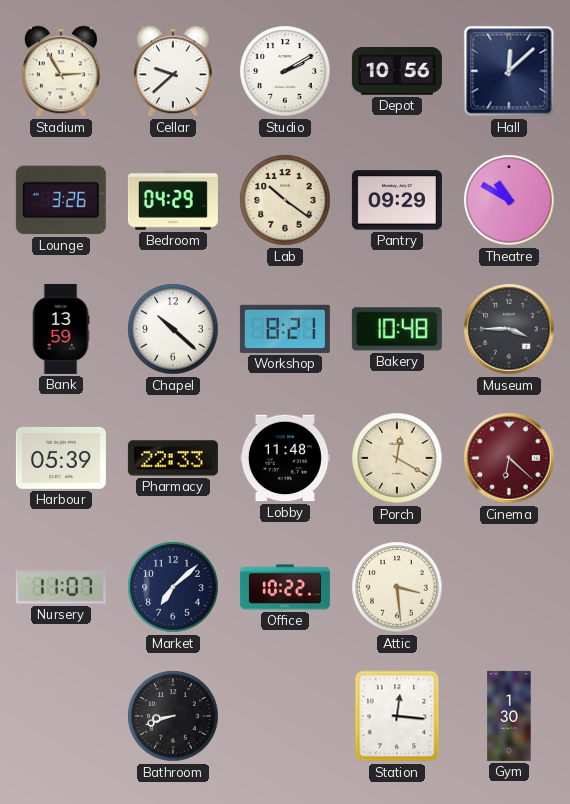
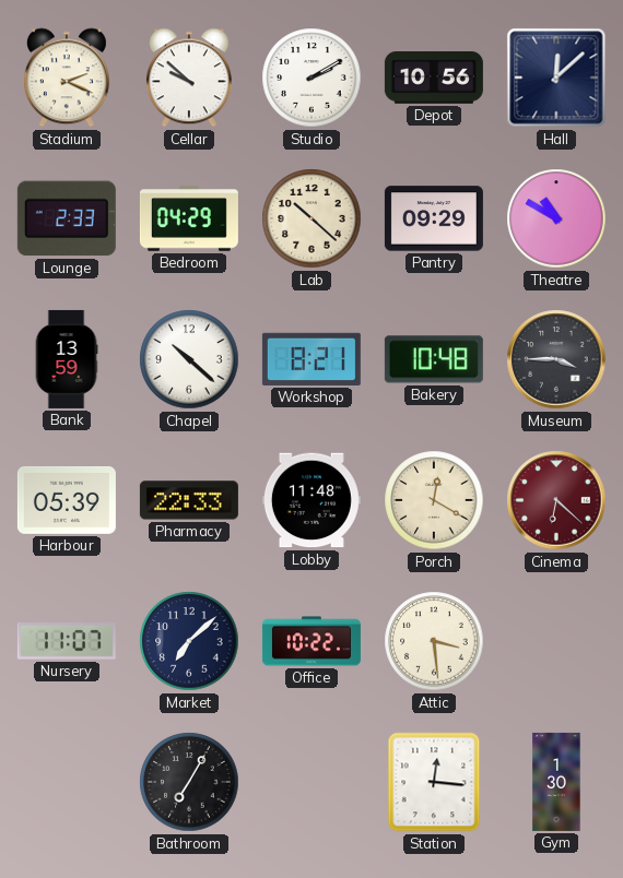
Stadium: 2:55 -> 2:19 (67, 78)
Cellar: 9:38 -> 9:52 (189, 78)
Lounge: 3:26 -> 2:33 (67, 218)
Lab: 10:21 -> 10:22 (311, 218)
Bathroom: 8:42 -> 7:05 (189, 782)
